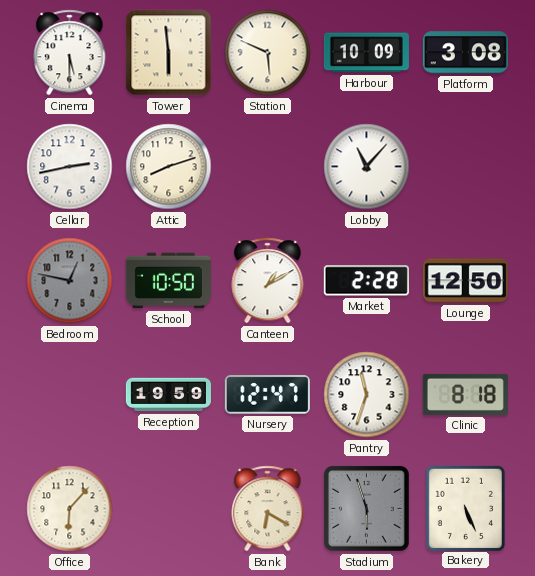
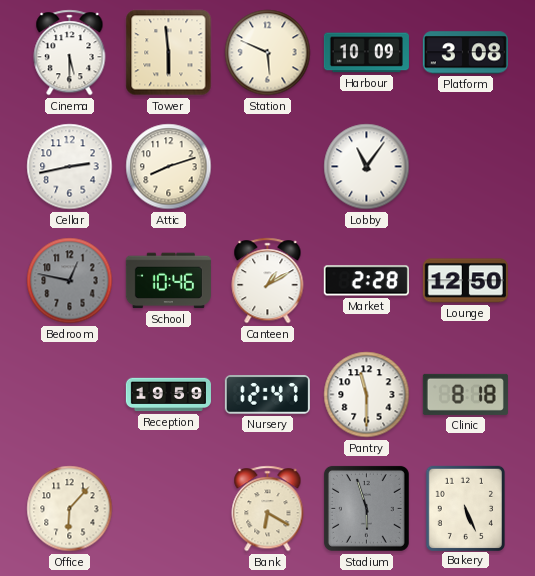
Lobby: 11:07 -> 11:06 (367, 167)
School: 10:50 -> 10:46 (168, 281)
Pantry: 11:33 -> 11:30 (367, 395)
